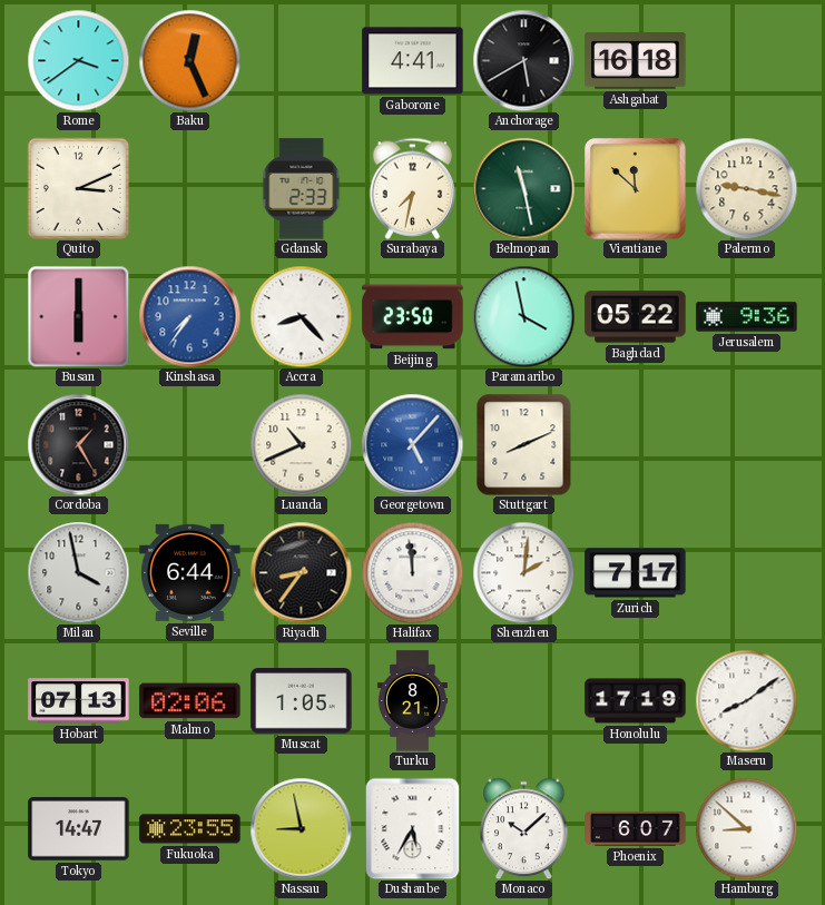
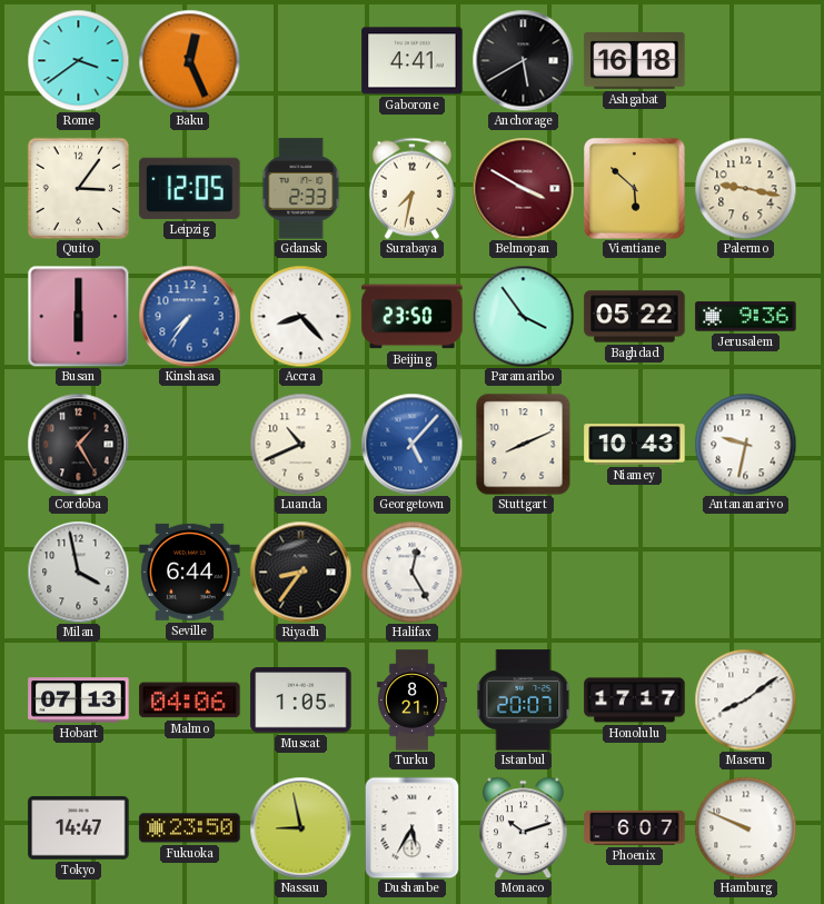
Quito: 3:11 -> 3:06 (78, 188)
Leipzig: none -> 12:05 (190, 188)
Belmopan: 11:28 -> 3:50 (523, 188)
Belmopan dial: green -> burgundy (523, 188)
Vientiane: 11:52 -> 5:52 (635, 189)
Paramaribo: 3:58 -> 3:54 (523, 316)
Niamey: none -> 10:43 (635, 445)
Antananarivo: none -> 9:32 (745, 444)
Halifax: 11:59 -> 12:25 (411, 572)
Shenzhen: 2:01 -> none (523, 572)
Zurich: 7:17 -> none (636, 573)
Malmo: 02:06 -> 04:06 (190, 701)
Istanbul: none -> 20:07 (524, 701)
Honolulu: 17:19 -> 17:17 (635, 701)
Fukuoka: 23:55 -> 23:50 (190, 828)
Monaco: 10:08 -> 10:12 (524, 827)
Hamburg: 8:52 -> 9:49 (745, 827)
